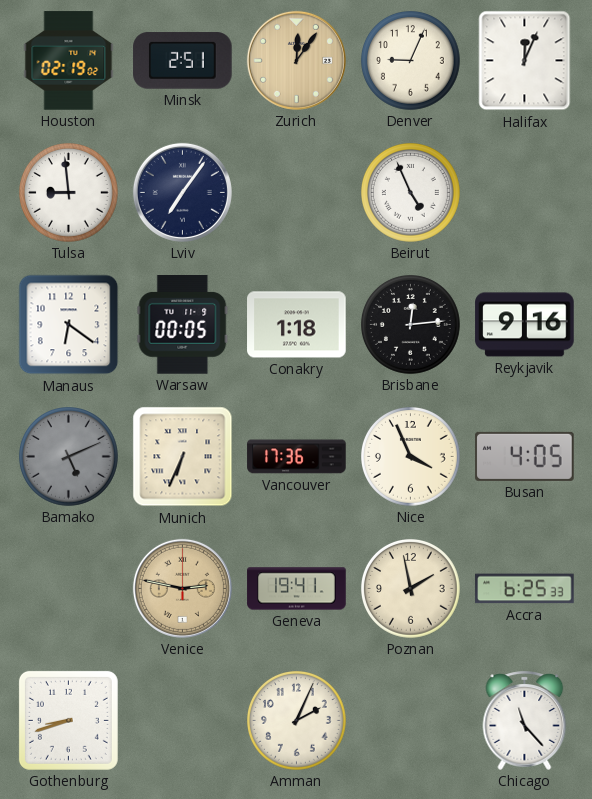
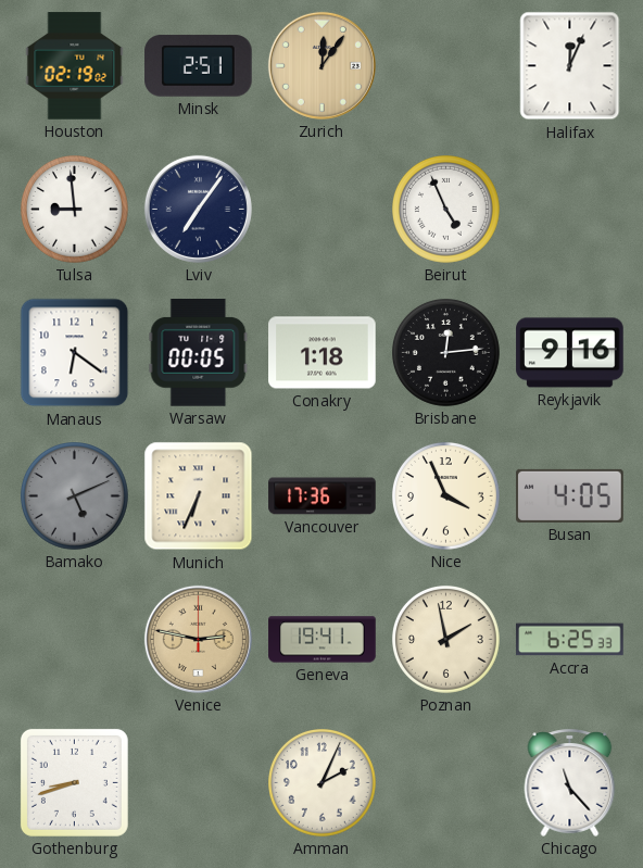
Denver: 9:04 -> none (411, 61)
